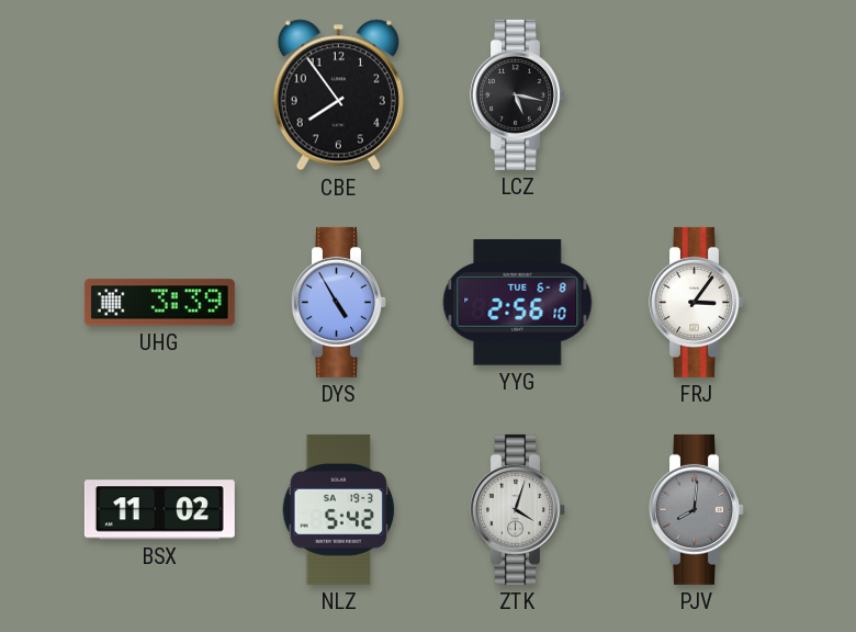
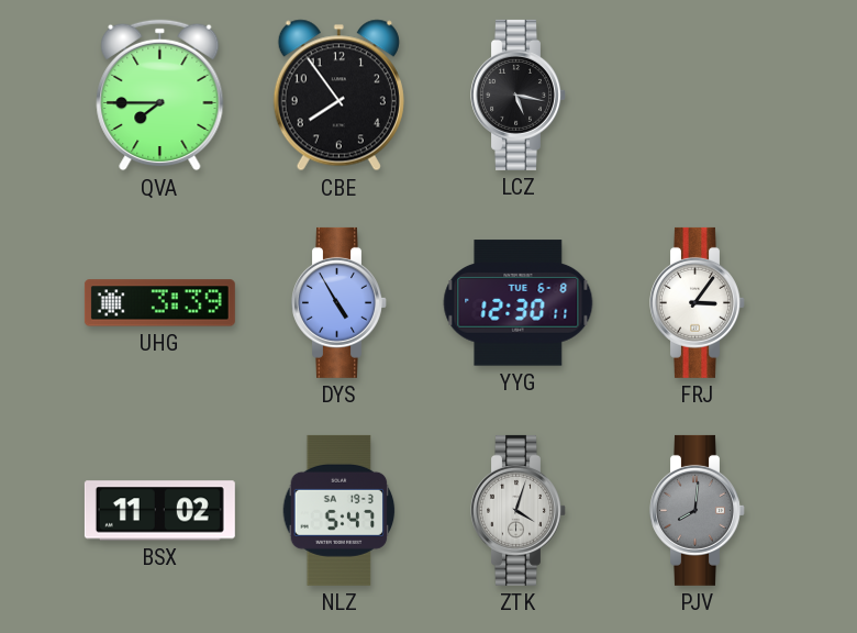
QVA: none -> 7:45 (160, 96)
YYG: 2:56 -> 12:30 (519, 303)
NLZ: 5:42 -> 5:47 (340, 510)
